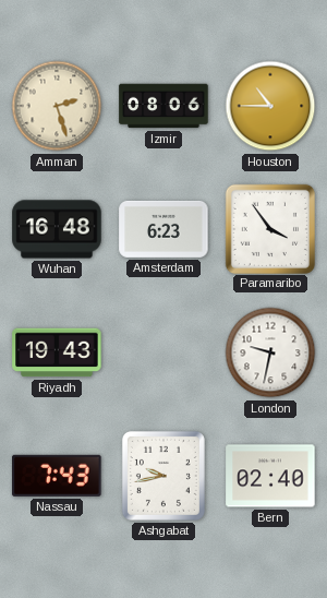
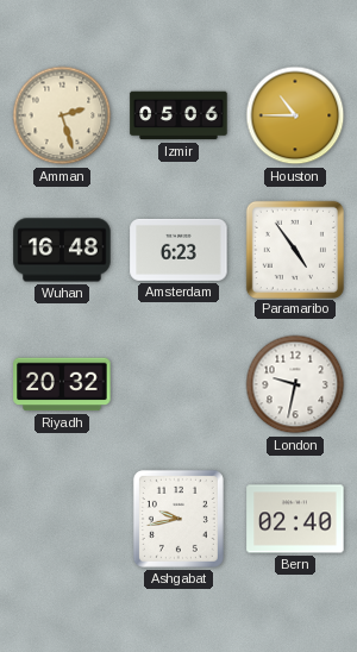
Izmir: 08:06 -> 05:06 (178, 115)
Paramaribo: 3:54 -> 4:54 (295, 249)
Riyadh: 19:43 -> 20:32 (62, 384)
Nassau: 7:43 -> none (57, 476)
